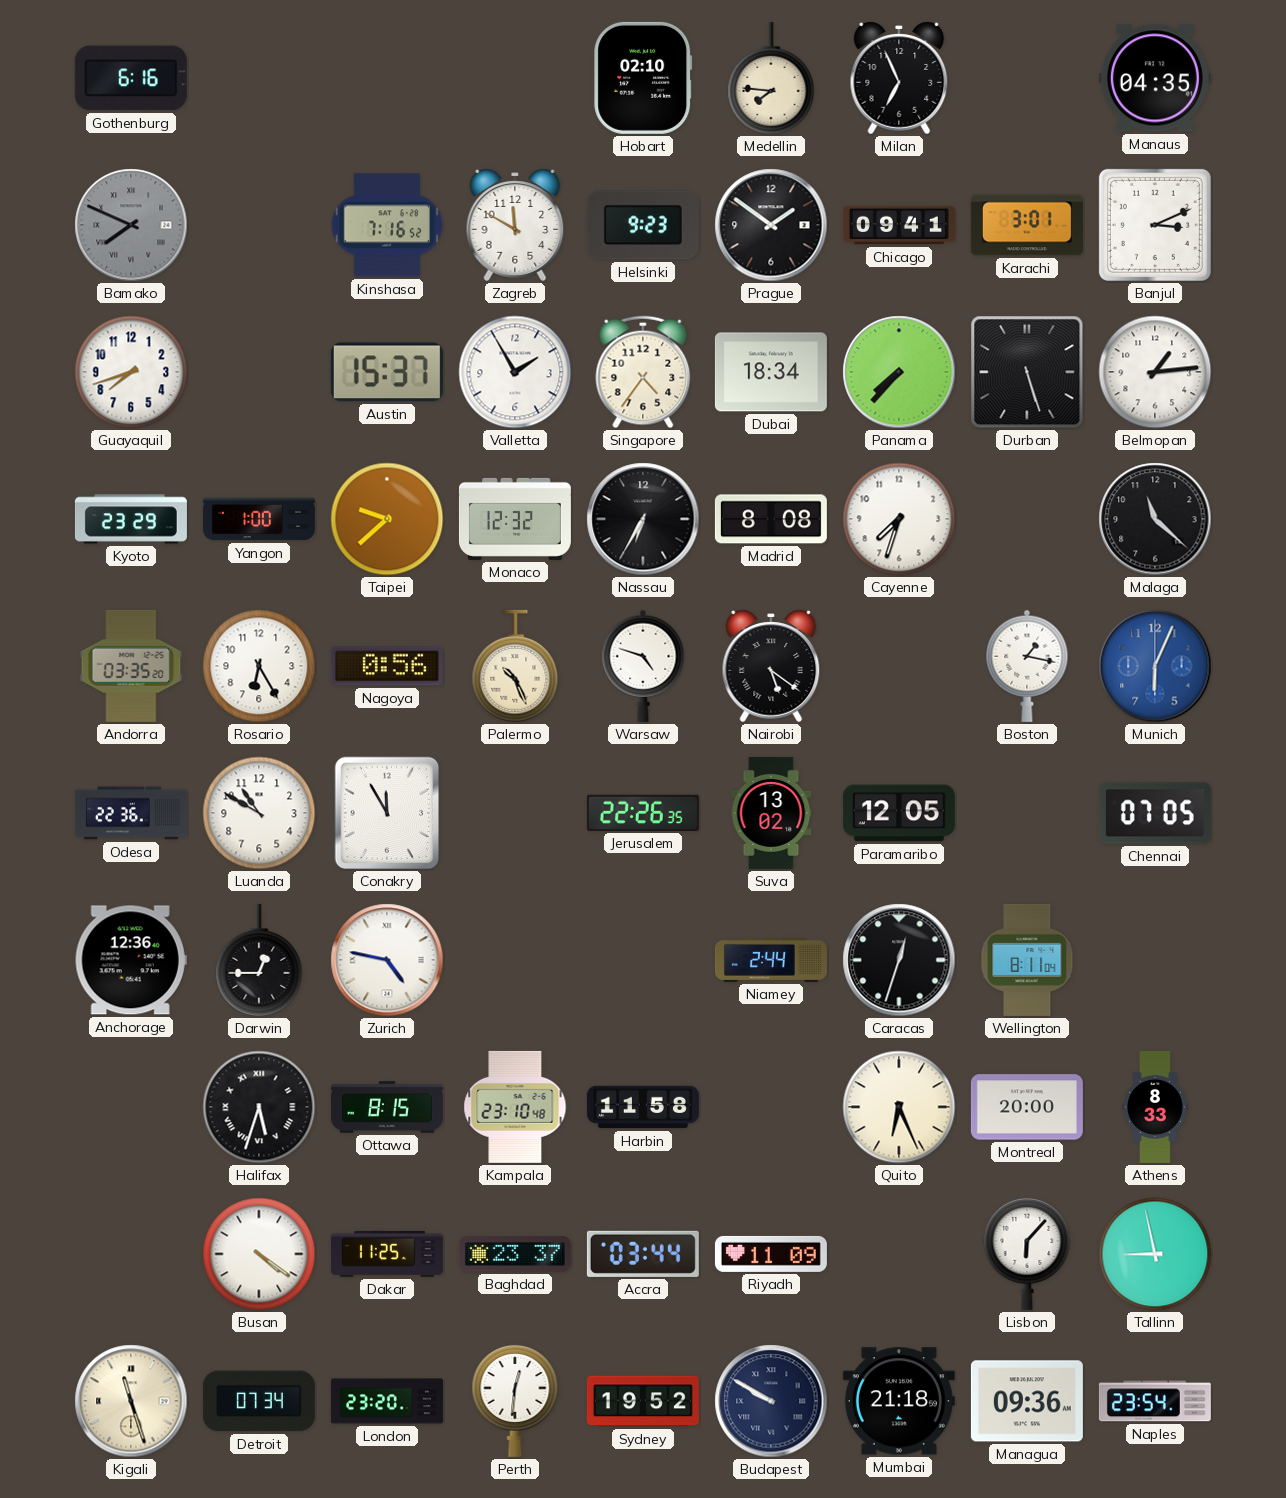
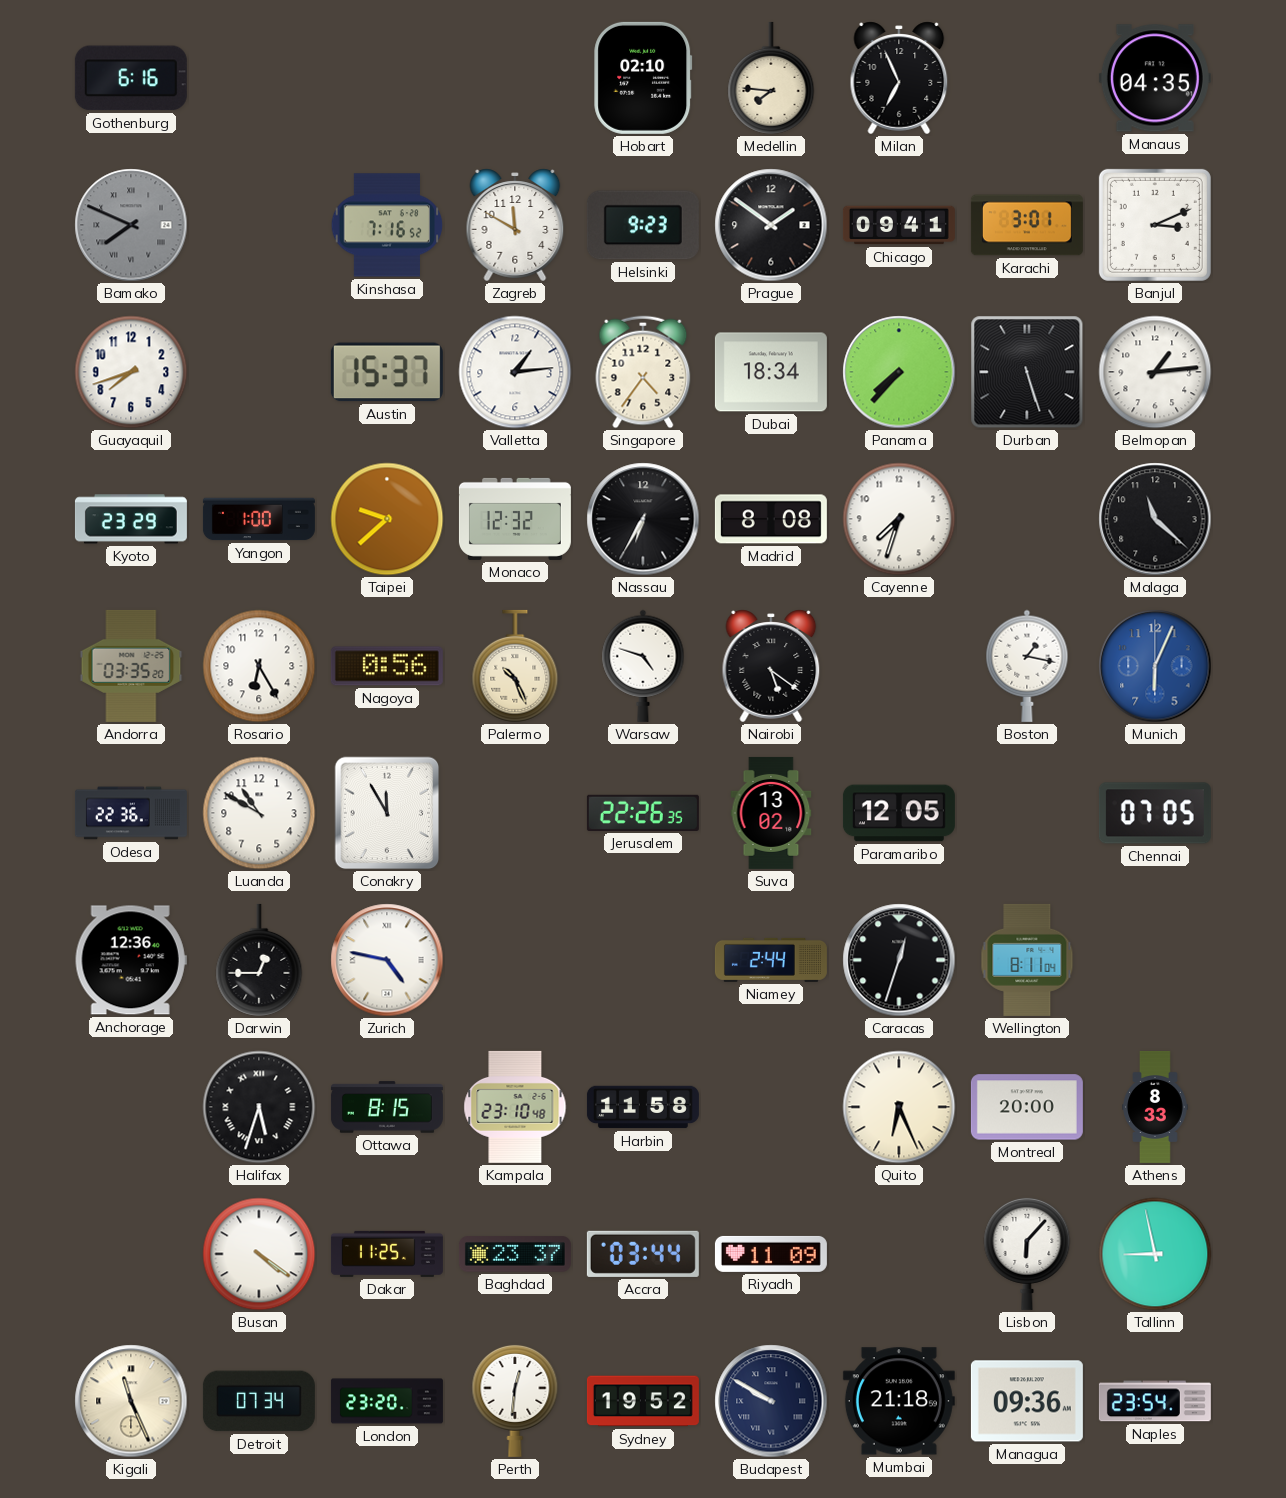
Valletta: 1:55 -> 1:14 (515, 372)
Kigali: 11:27 -> 11:26 (131, 1401)
